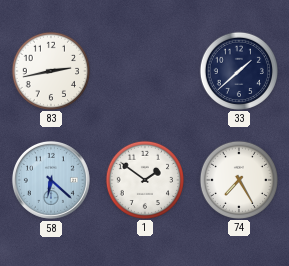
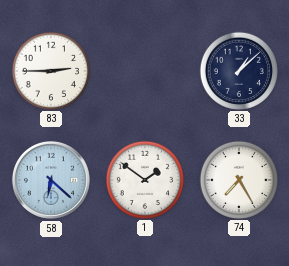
83: 2:43 -> 2:45 (50, 70)
33: 1:38 -> 1:08 (238, 70)
